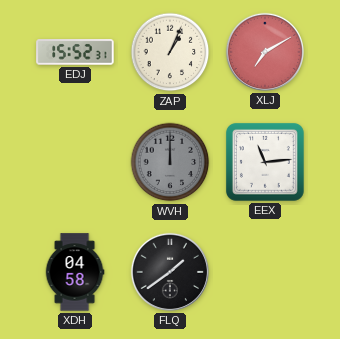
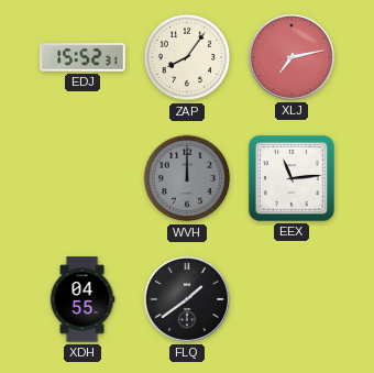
ZAP: 1:04 -> 8:06 (187, 57)
XLJ: 7:10 -> 7:13 (291, 57)
XDH: 04:58 -> 04:55 (82, 299)
